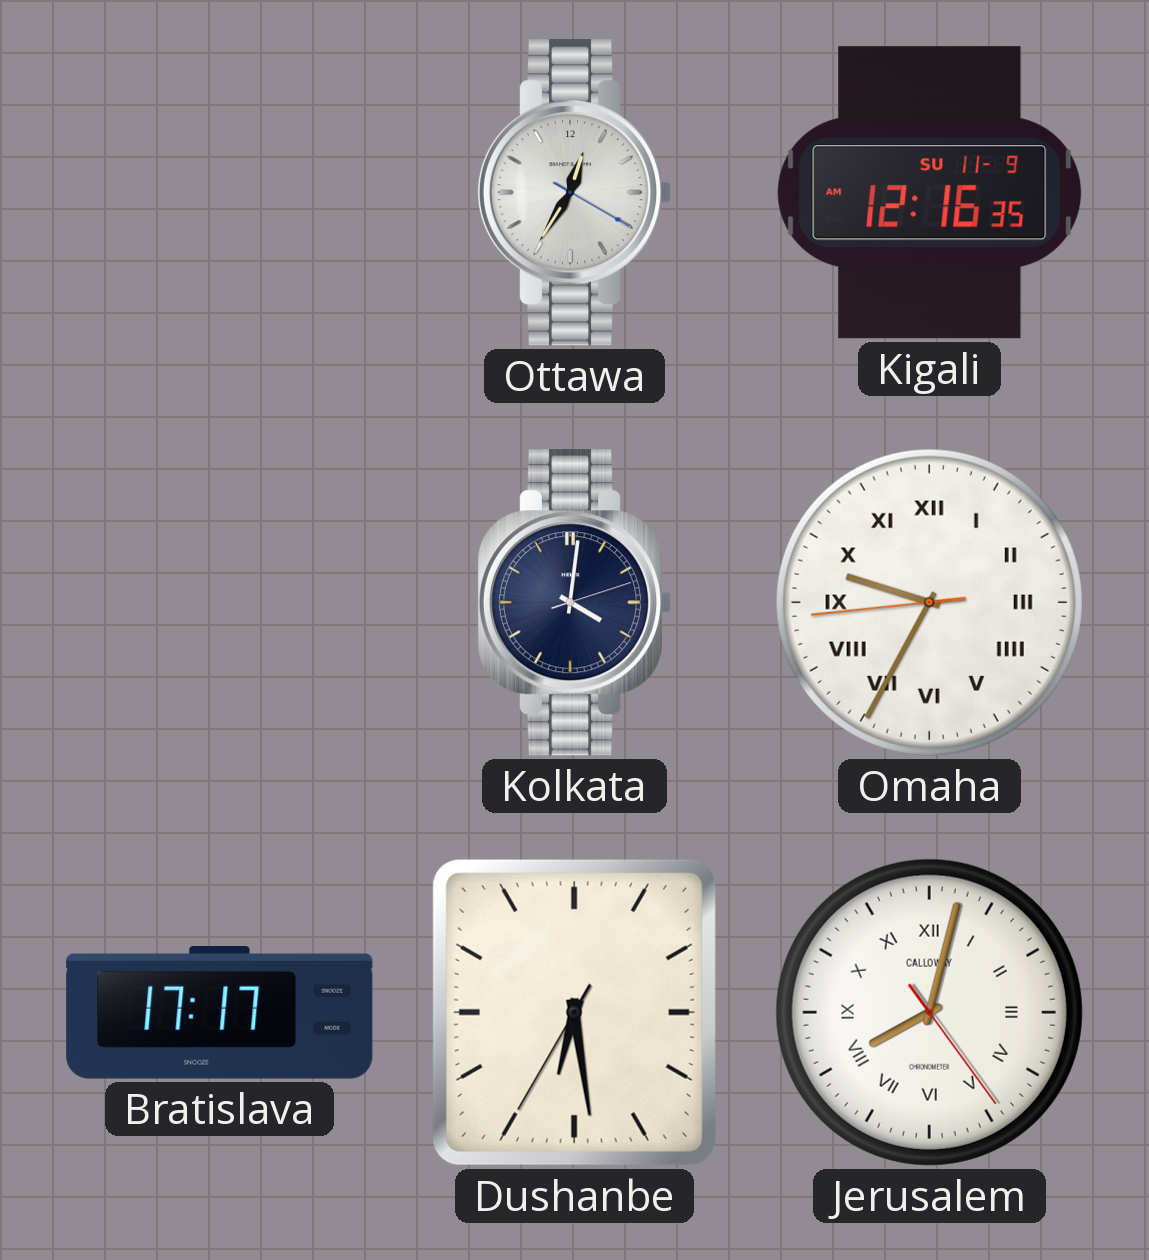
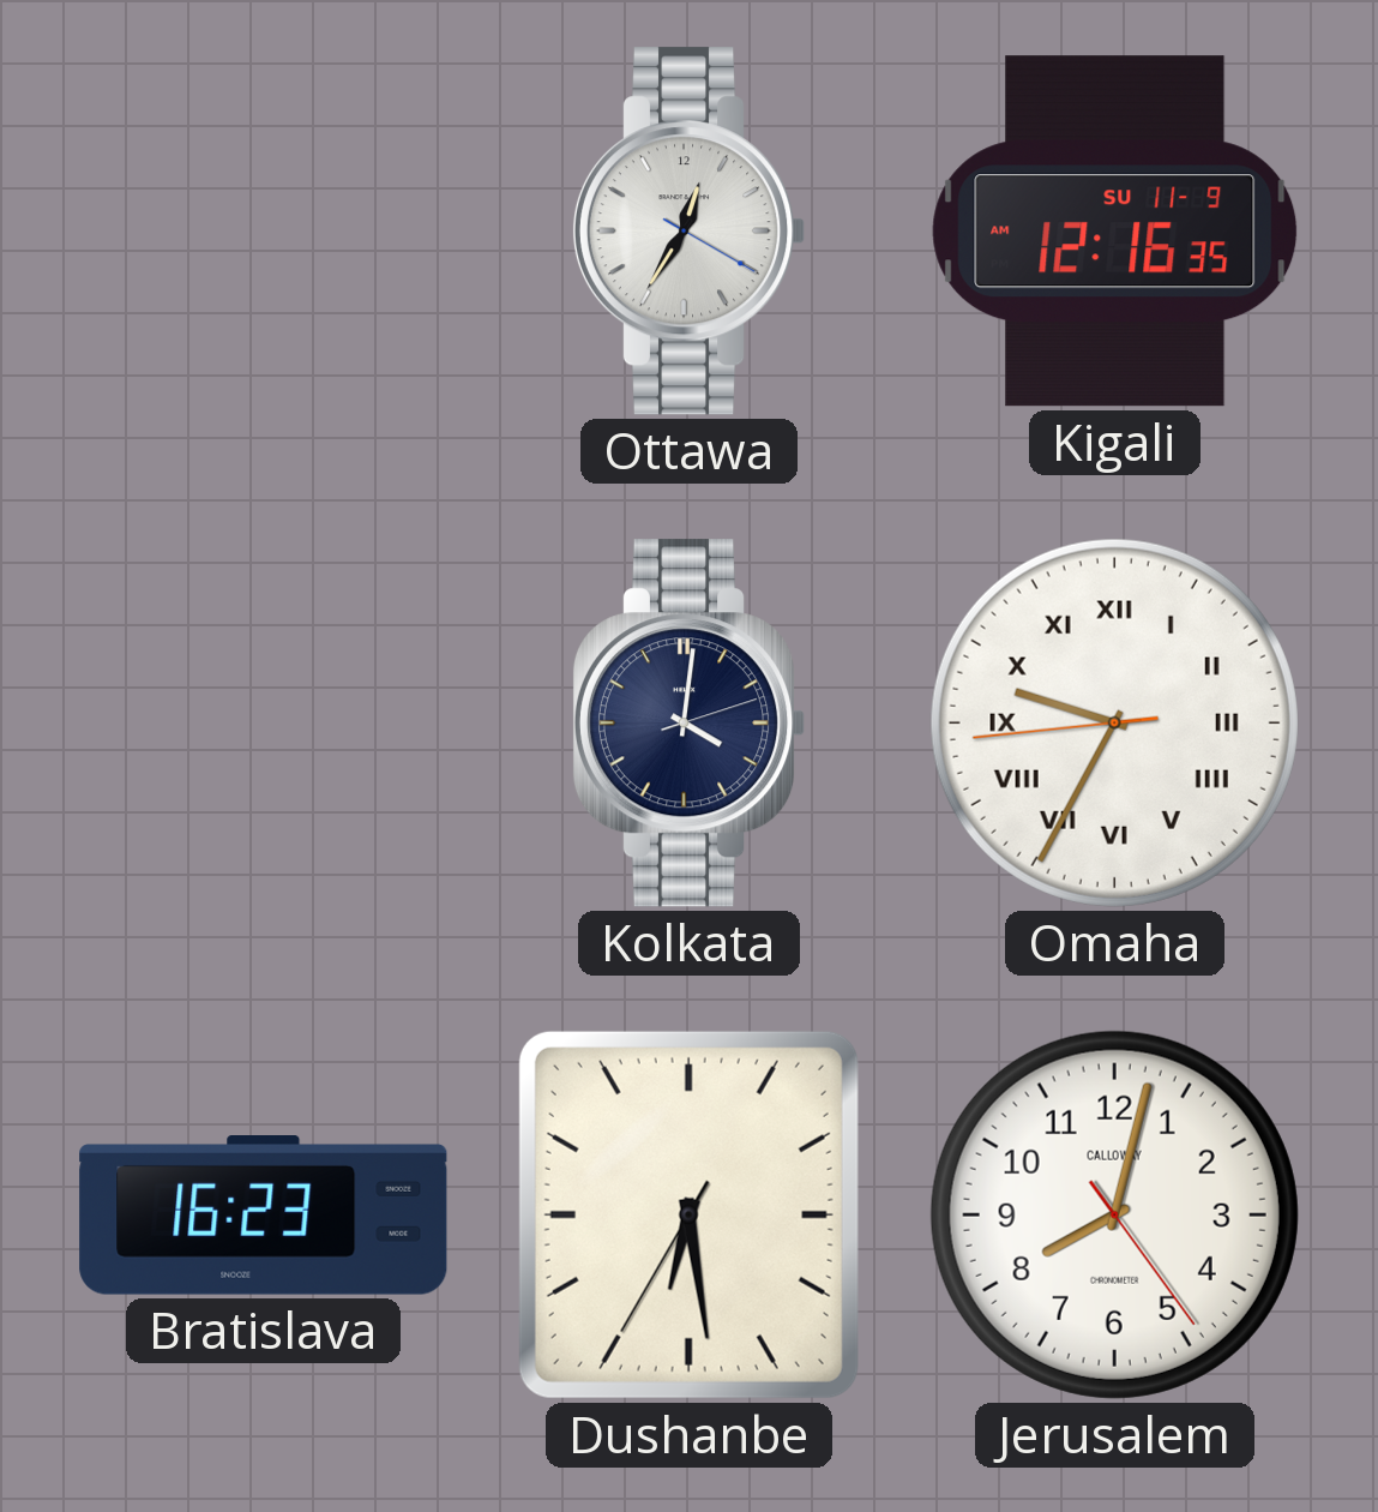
Bratislava: 17:17 -> 16:23 (264, 1216)
Jerusalem numerals: Roman -> Arabic (1114, 1214)
